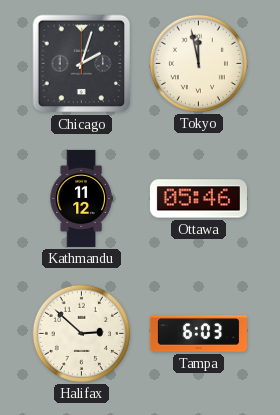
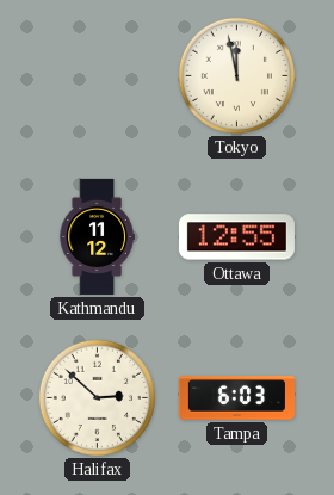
Chicago: 2:03 -> none (82, 64)
Ottawa: 05:46 -> 12:55 (236, 237)
